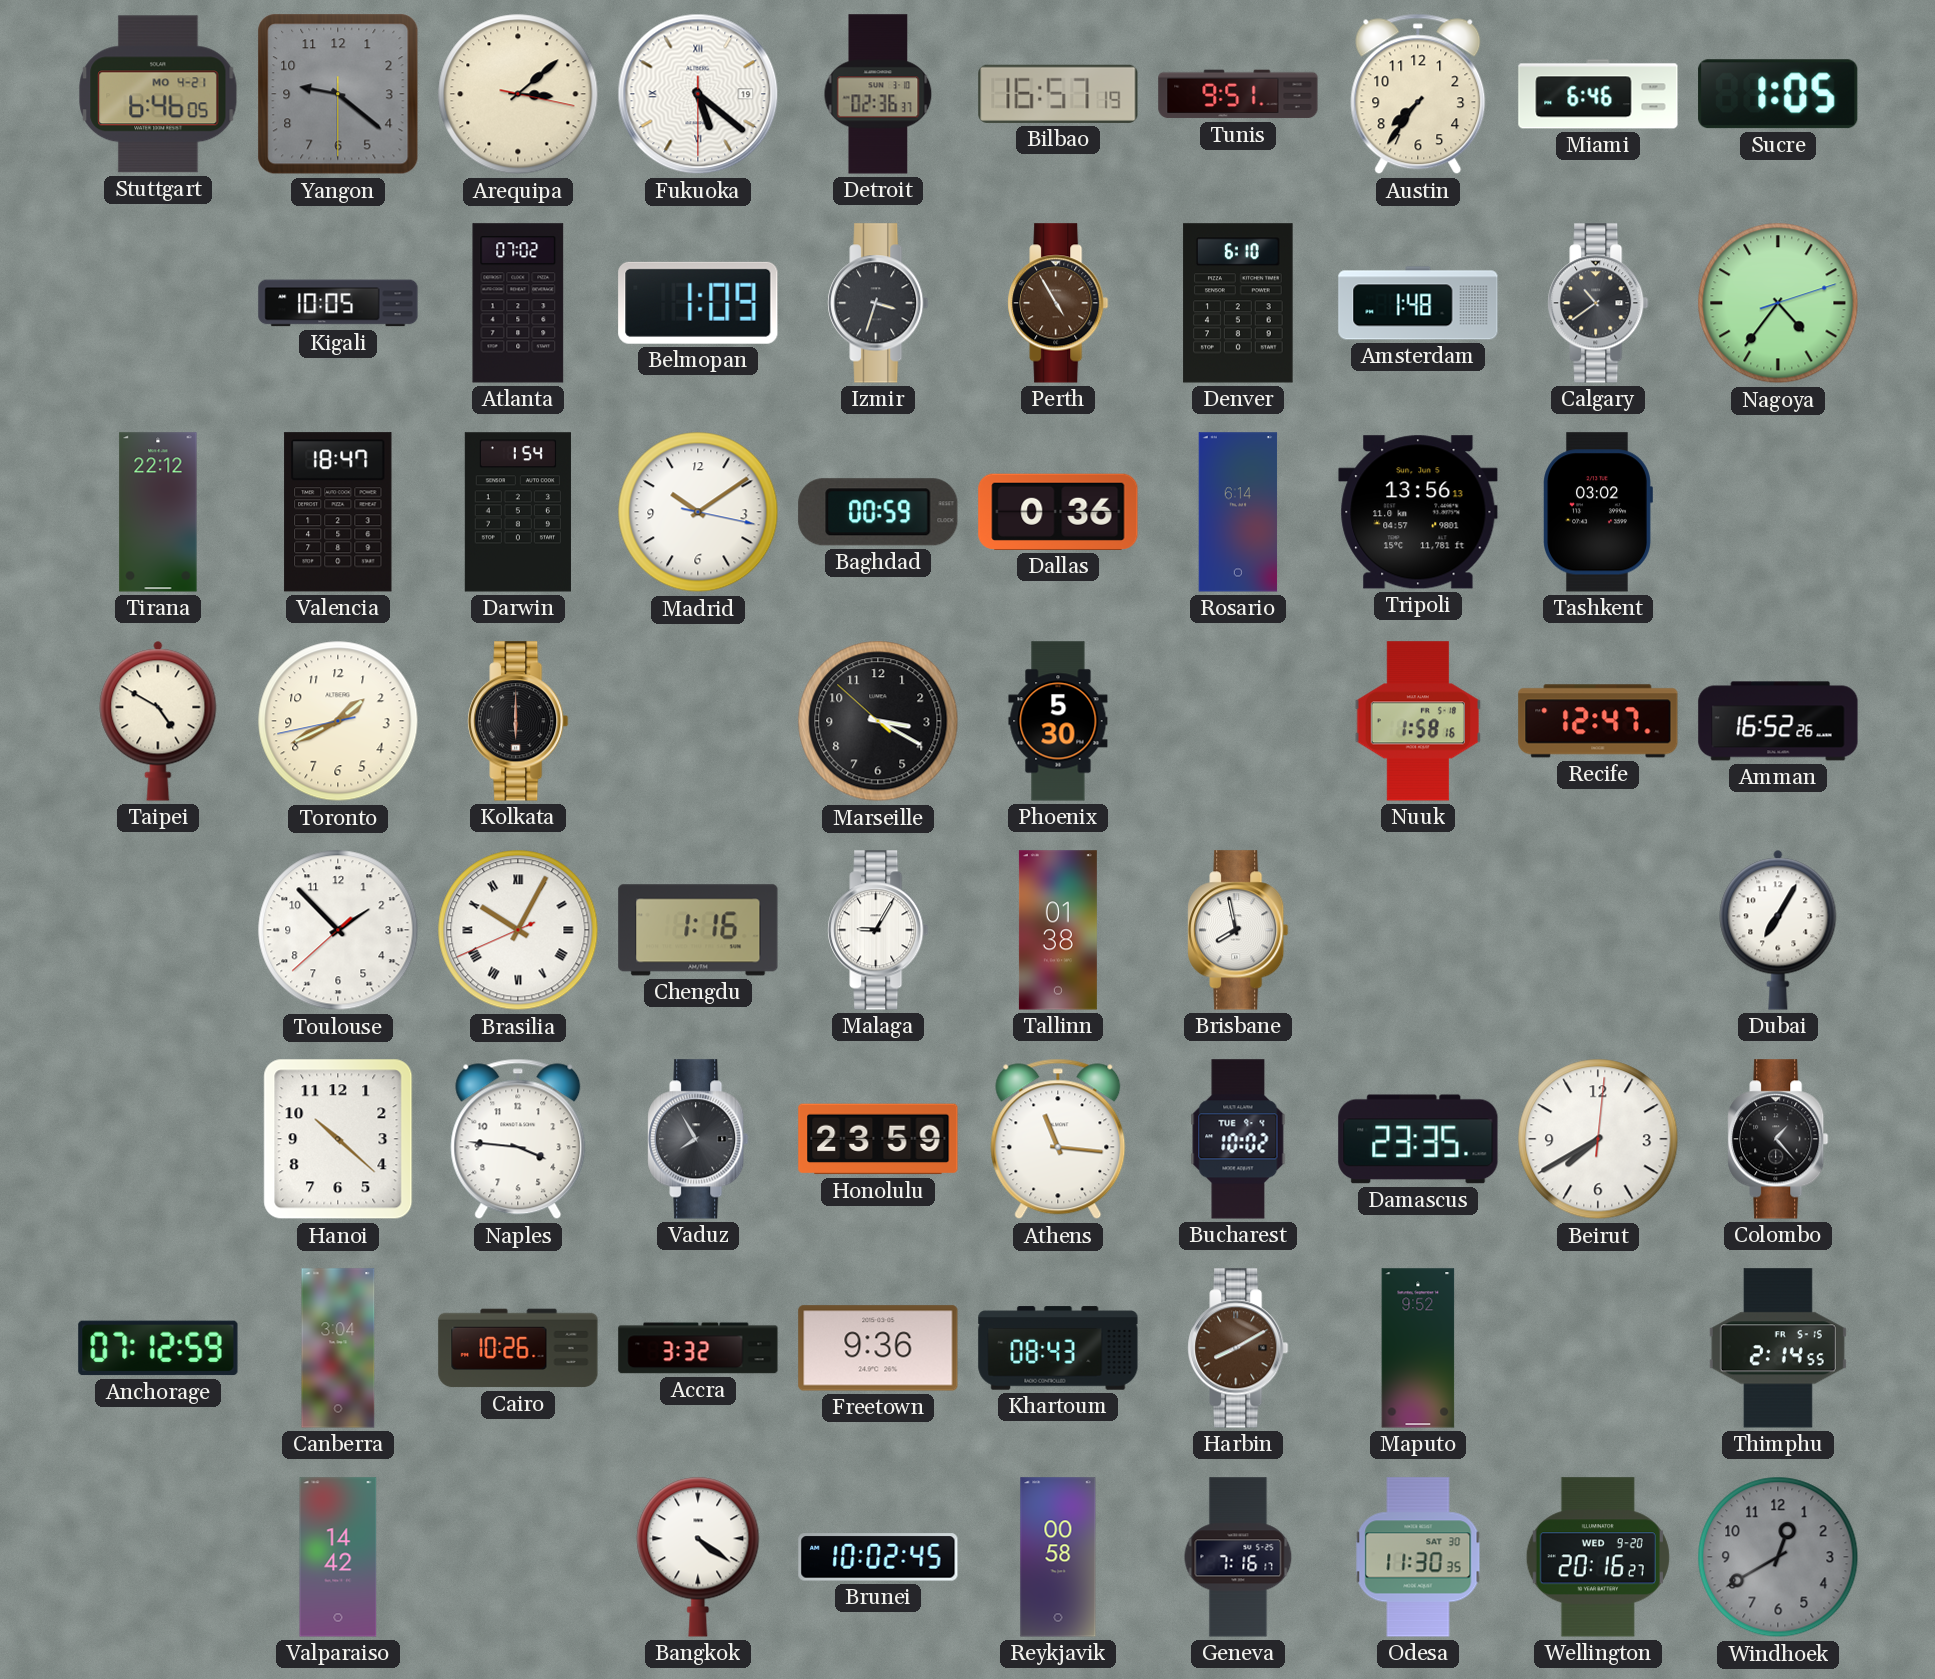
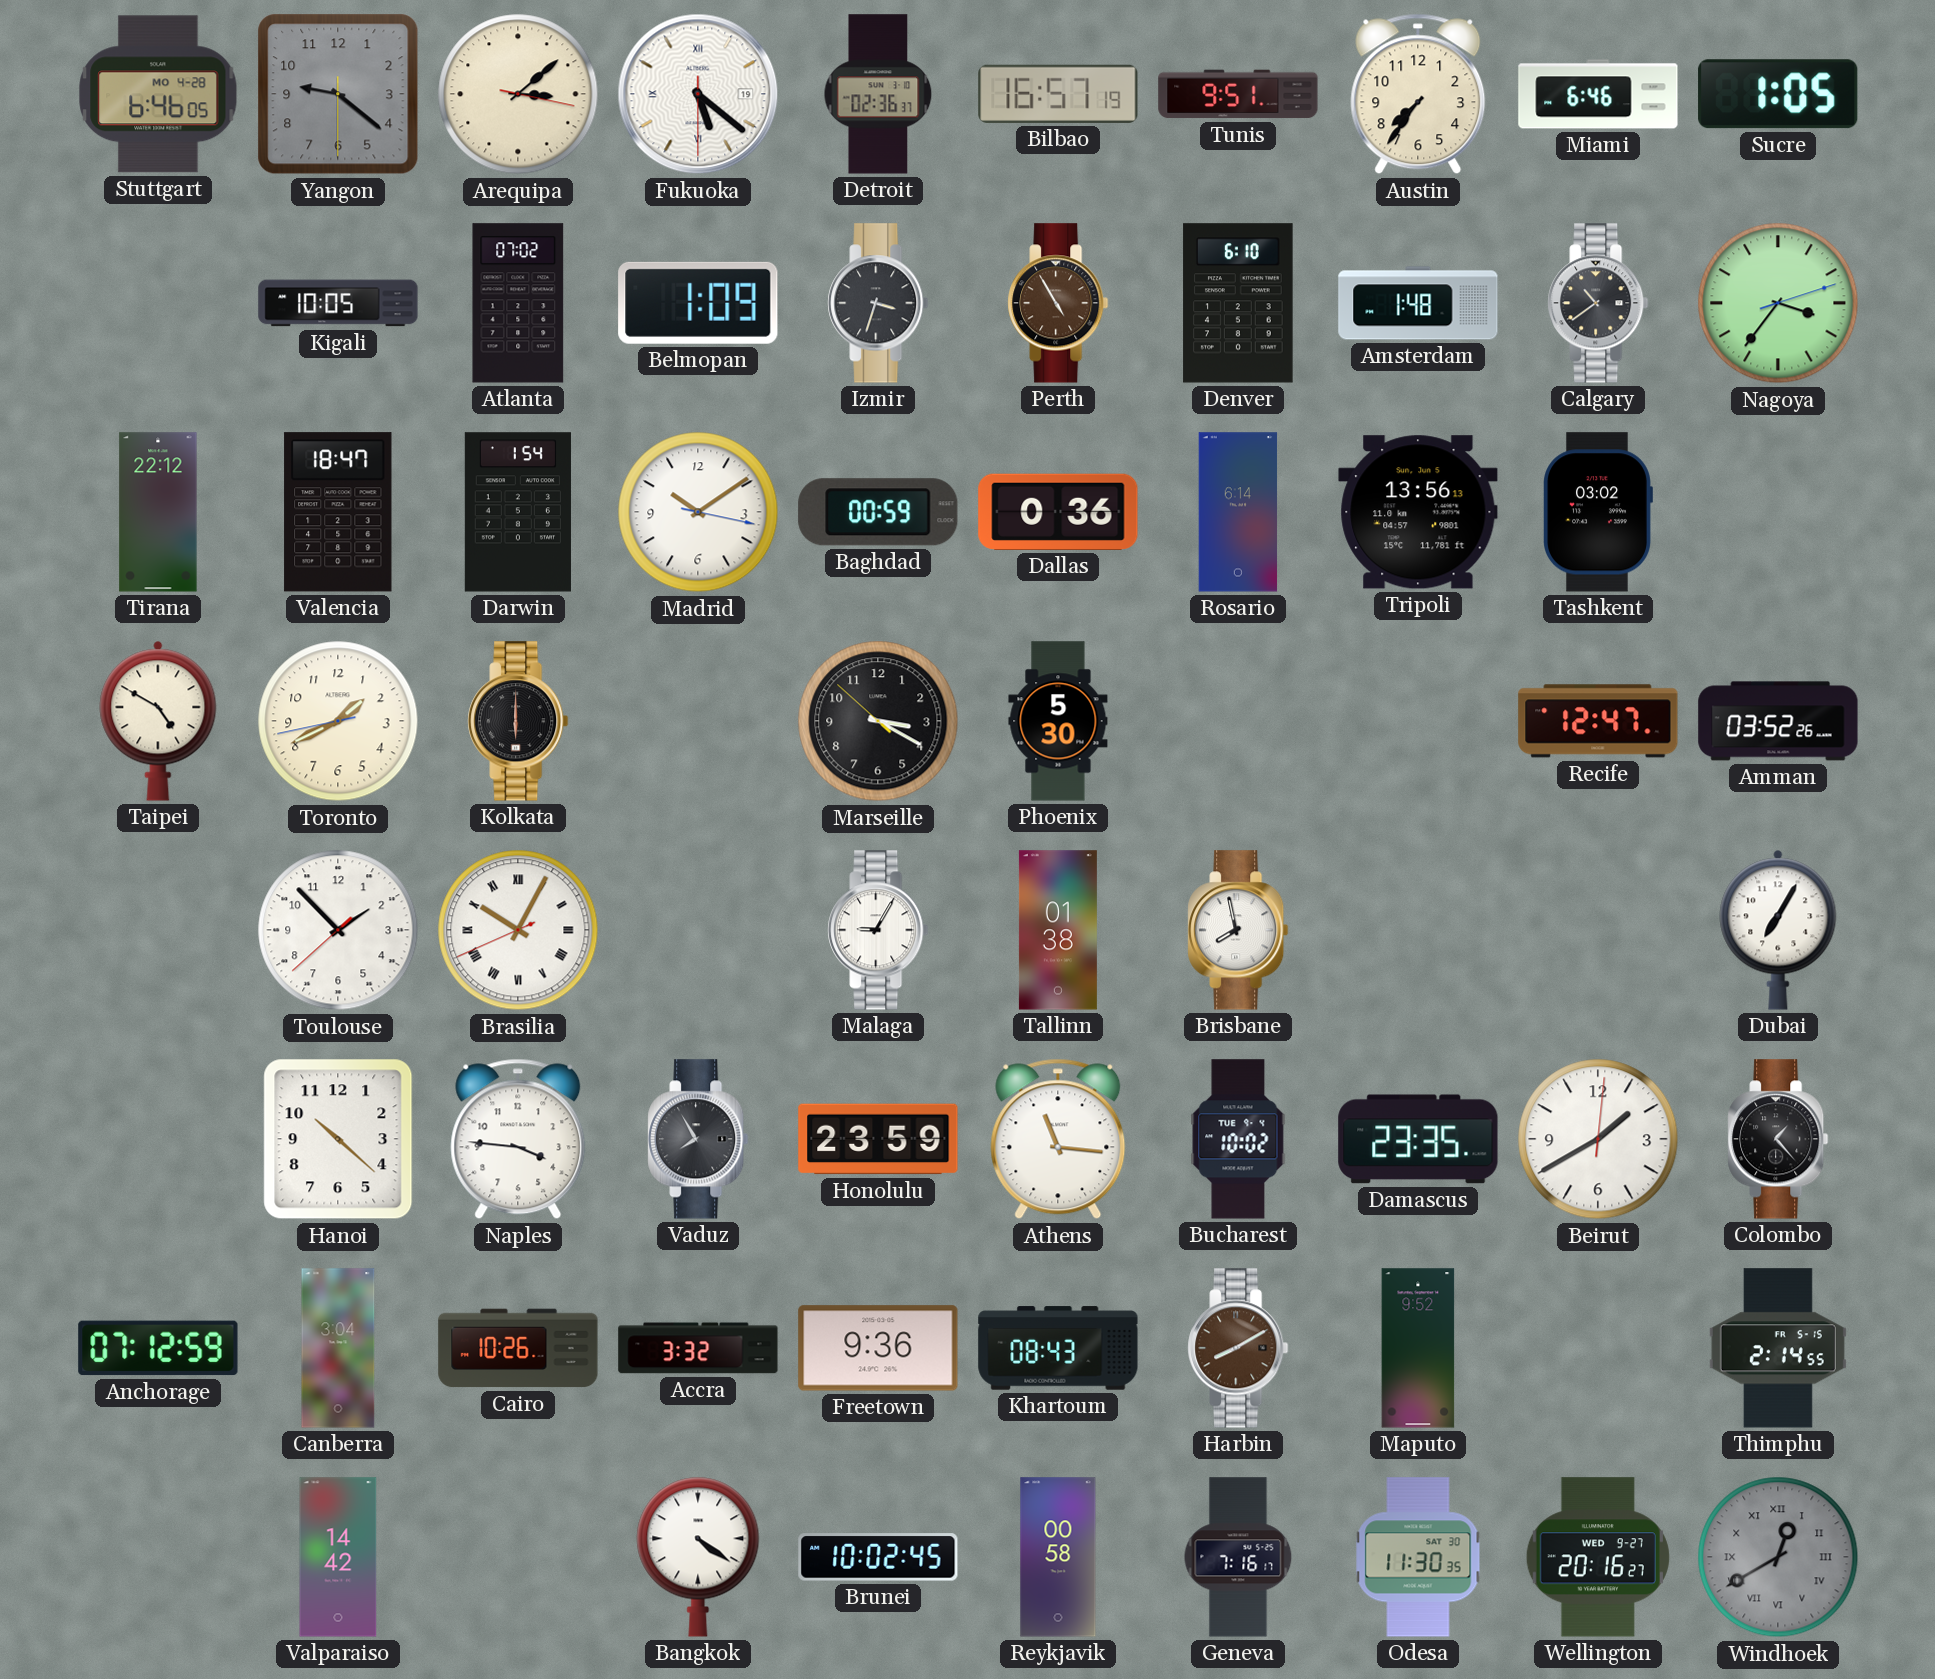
Stuttgart date: MO 4-21 -> MO 4-28 (158, 94)
Nagoya: 4:36 -> 3:36 (1778, 303)
Nuuk: 1:58 -> none (1418, 721)
Amman: 16:52 -> 03:52 (1778, 721)
Chengdu: 1:16 -> none (698, 930)
Beirut: 7:40 -> 1:40 (1598, 1139)
Wellington date: WED 9-20 -> WED 9-27 (1598, 1557)
Windhoek numerals: Arabic -> Roman (1778, 1557)
